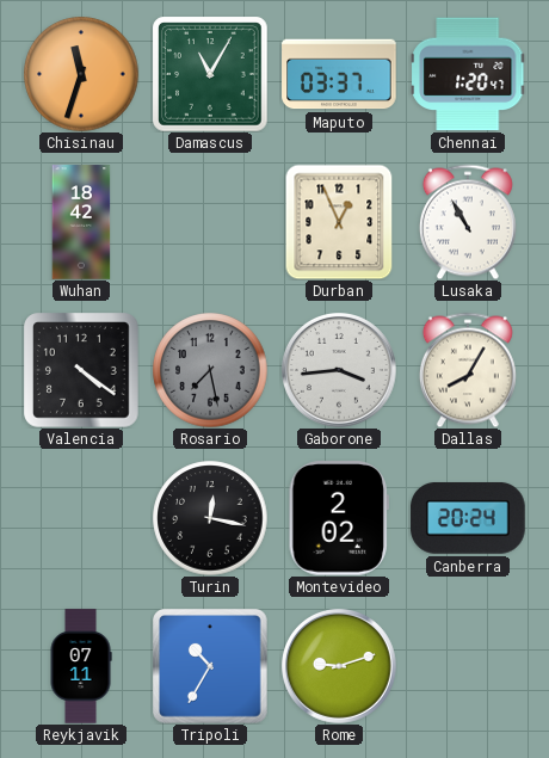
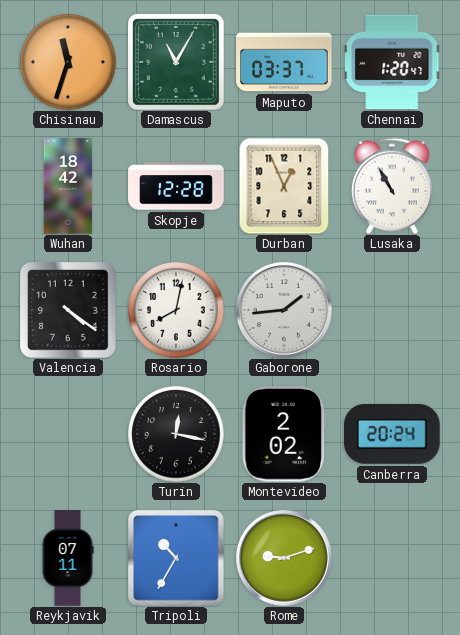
Skopje: none -> 12:28 (176, 186)
Rosario: 7:28 -> 8:02 (176, 310)
Rosario dial: grey -> white (176, 310)
Gaborone: 3:44 -> 1:44 (285, 311)
Dallas: 8:05 -> none (468, 370)
